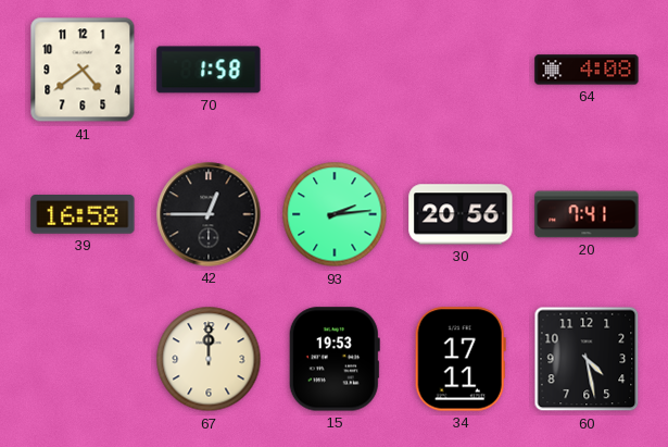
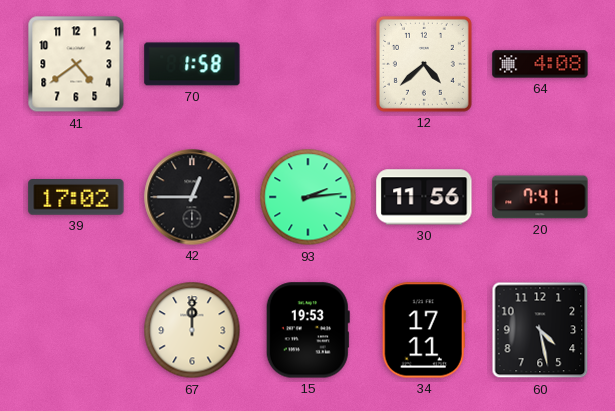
12: none -> 4:38 (424, 64)
39: 16:58 -> 17:02 (76, 197)
30: 20:56 -> 11:56 (424, 197)
